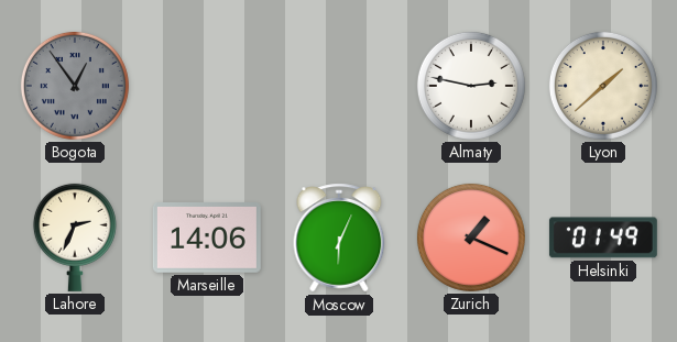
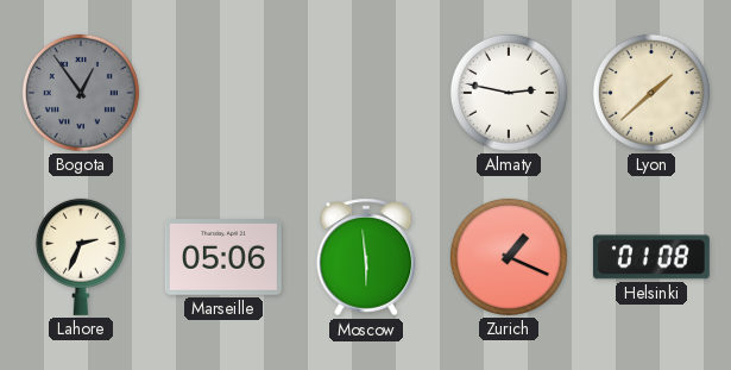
Marseille: 14:06 -> 05:06 (223, 258)
Moscow: 6:04 -> 5:59 (366, 257)
Helsinki: 01:49 -> 01:08 (651, 257)
